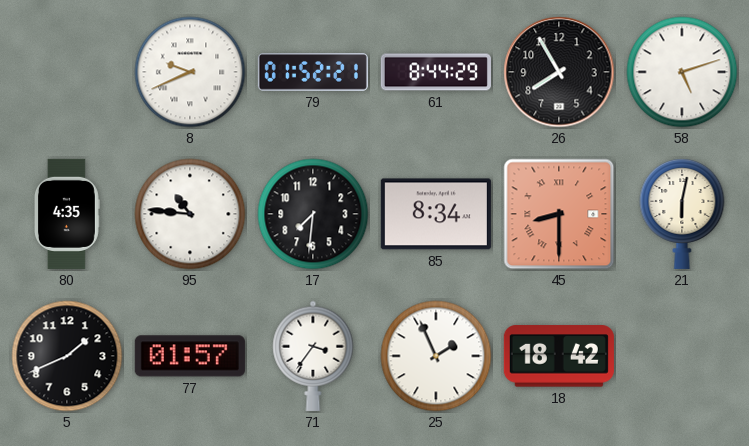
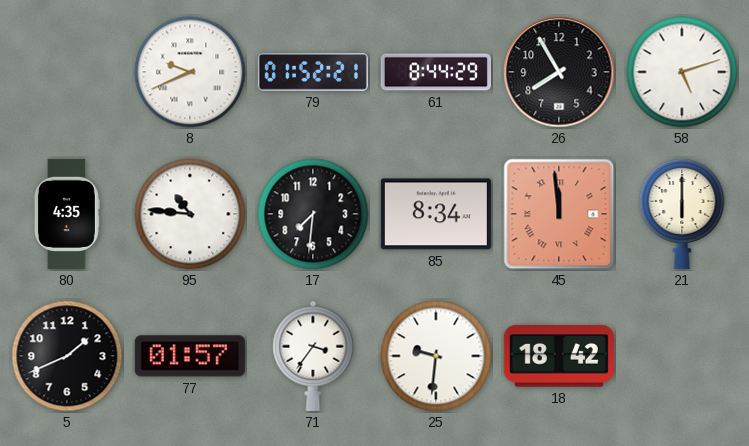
45: 8:30 -> 11:59 (559, 214)
21: 6:02 -> 6:00 (682, 213)
25: 1:56 -> 9:31 (436, 356)
